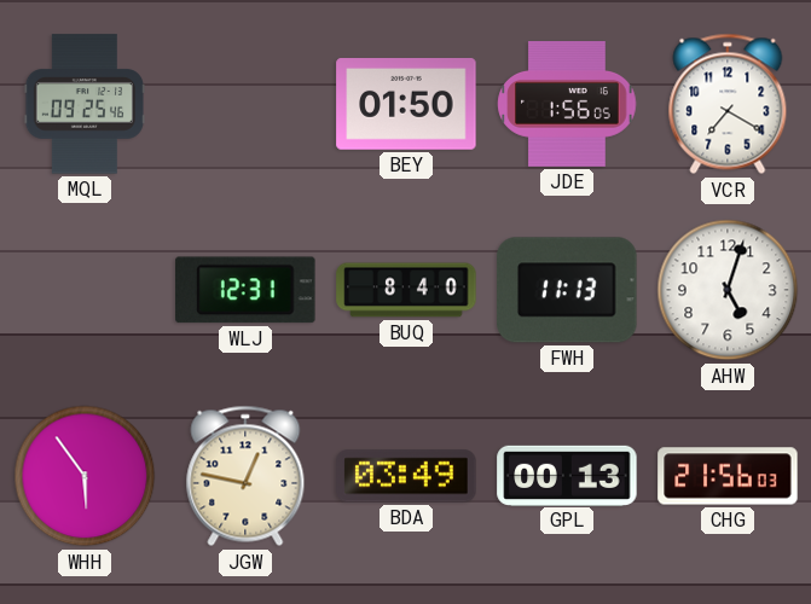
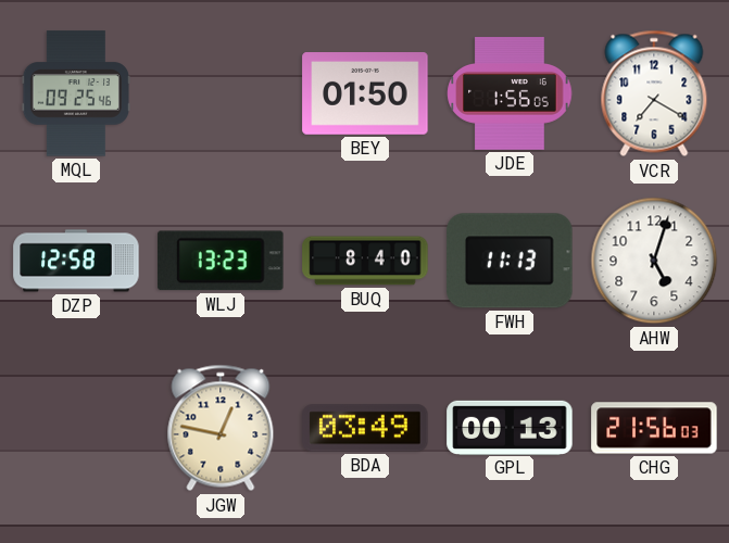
DZP: none -> 12:58 (76, 261)
WLJ: 12:31 -> 13:23 (221, 261)
WHH: 5:54 -> none (85, 476)
